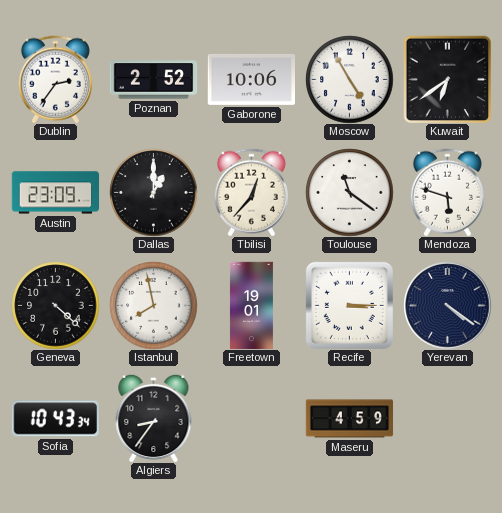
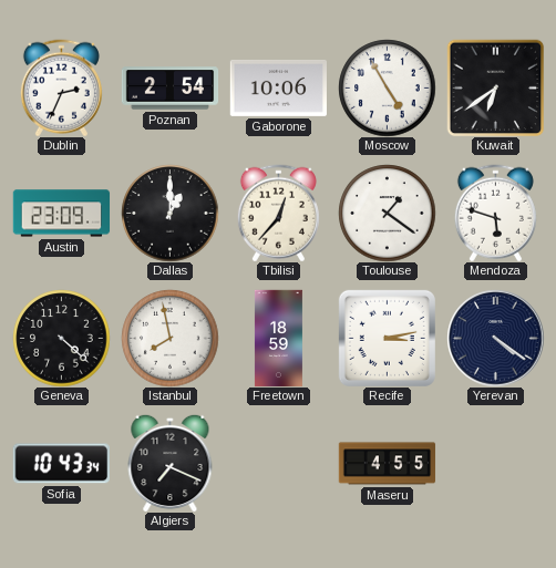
Dublin: 2:36 -> 2:34 (61, 87)
Poznan: 2:52 -> 2:54 (169, 89)
Toulouse: 11:21 -> 1:21 (387, 213)
Freetown: 19:01 -> 18:59 (278, 338)
Recife: 3:15 -> 3:13 (387, 338)
Algiers: 8:36 -> 7:19 (171, 463)
Maseru: 4:59 -> 4:55 (387, 464)
